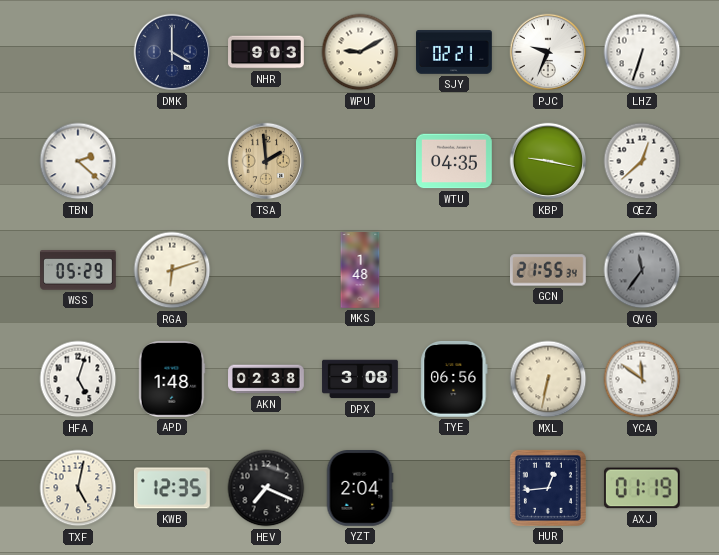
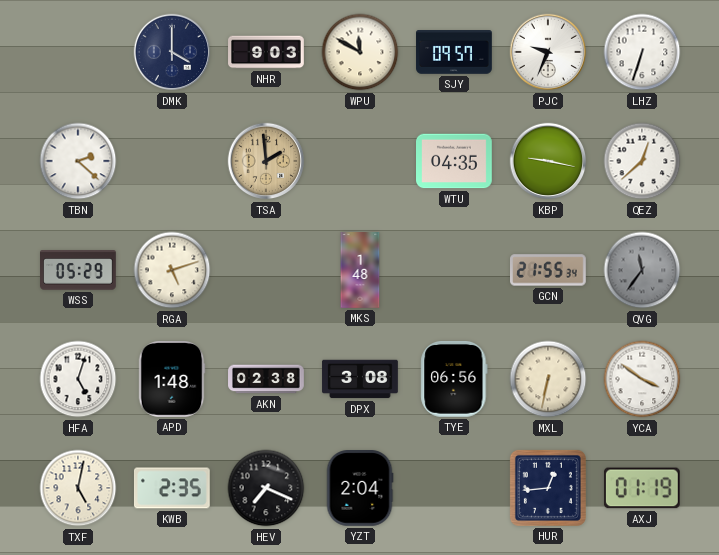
WPU: 9:10 -> 11:50 (360, 52)
SJY: 02:21 -> 09:57 (454, 52)
RGA: 6:12 -> 5:12 (172, 270)
YCA: 11:51 -> 3:51 (642, 379)
KWB: 12:35 -> 2:35 (172, 488)
